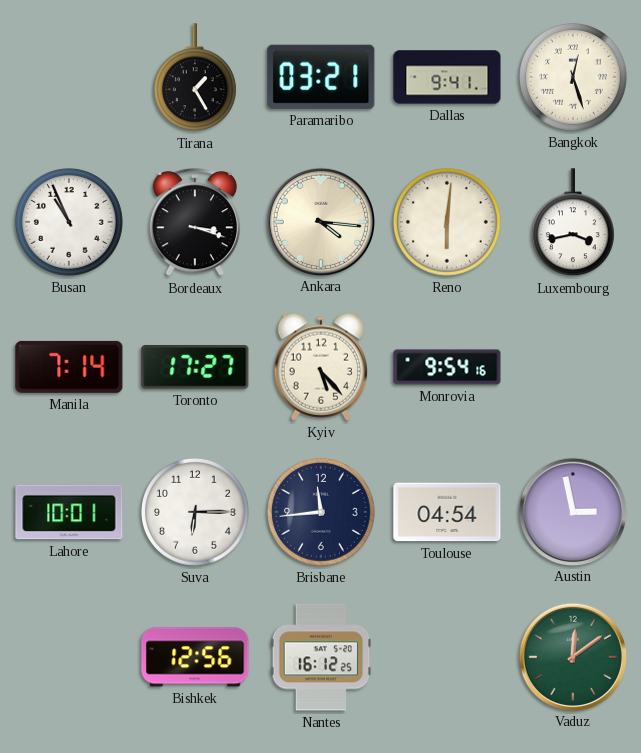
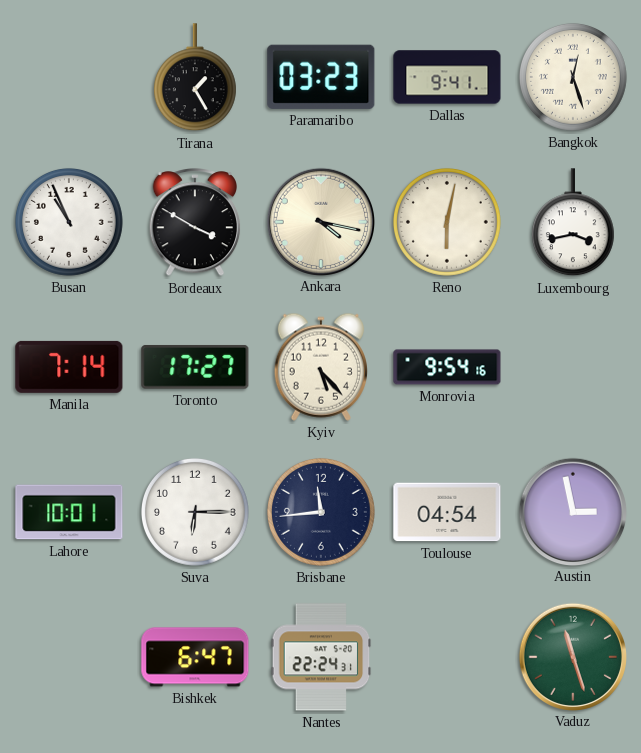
Paramaribo: 03:21 -> 03:23 (321, 77)
Bordeaux: 3:18 -> 3:50 (195, 223)
Ankara: 4:16 -> 4:17 (320, 221)
Reno: 6:01 -> 6:02 (447, 222)
Bishkek: 12:56 -> 6:47 (195, 657)
Nantes: 16:12 -> 22:24 (321, 657)
Vaduz: 12:09 -> 11:27 (572, 656)
